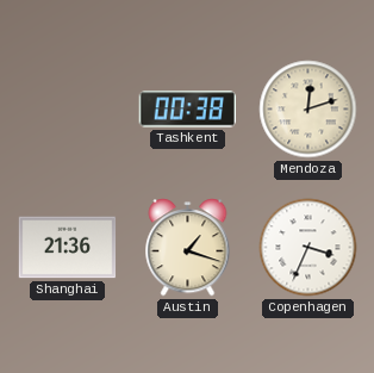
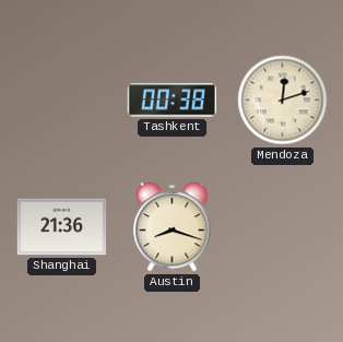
Austin: 1:18 -> 8:18 (173, 227)
Copenhagen: 3:34 -> none (308, 248)
